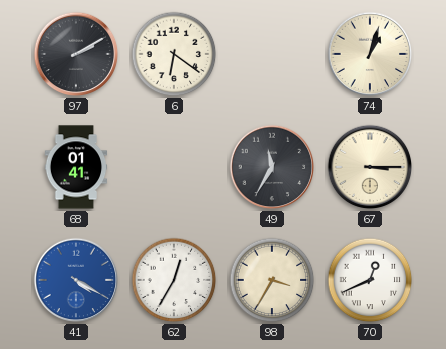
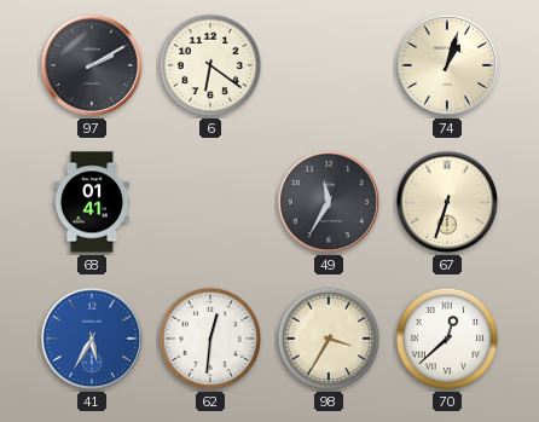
67: 3:15 -> 6:33 (447, 202)
41: 4:20 -> 5:35 (92, 339)
62: 12:35 -> 12:31 (210, 339)
70: 12:41 -> 12:38 (447, 339)
